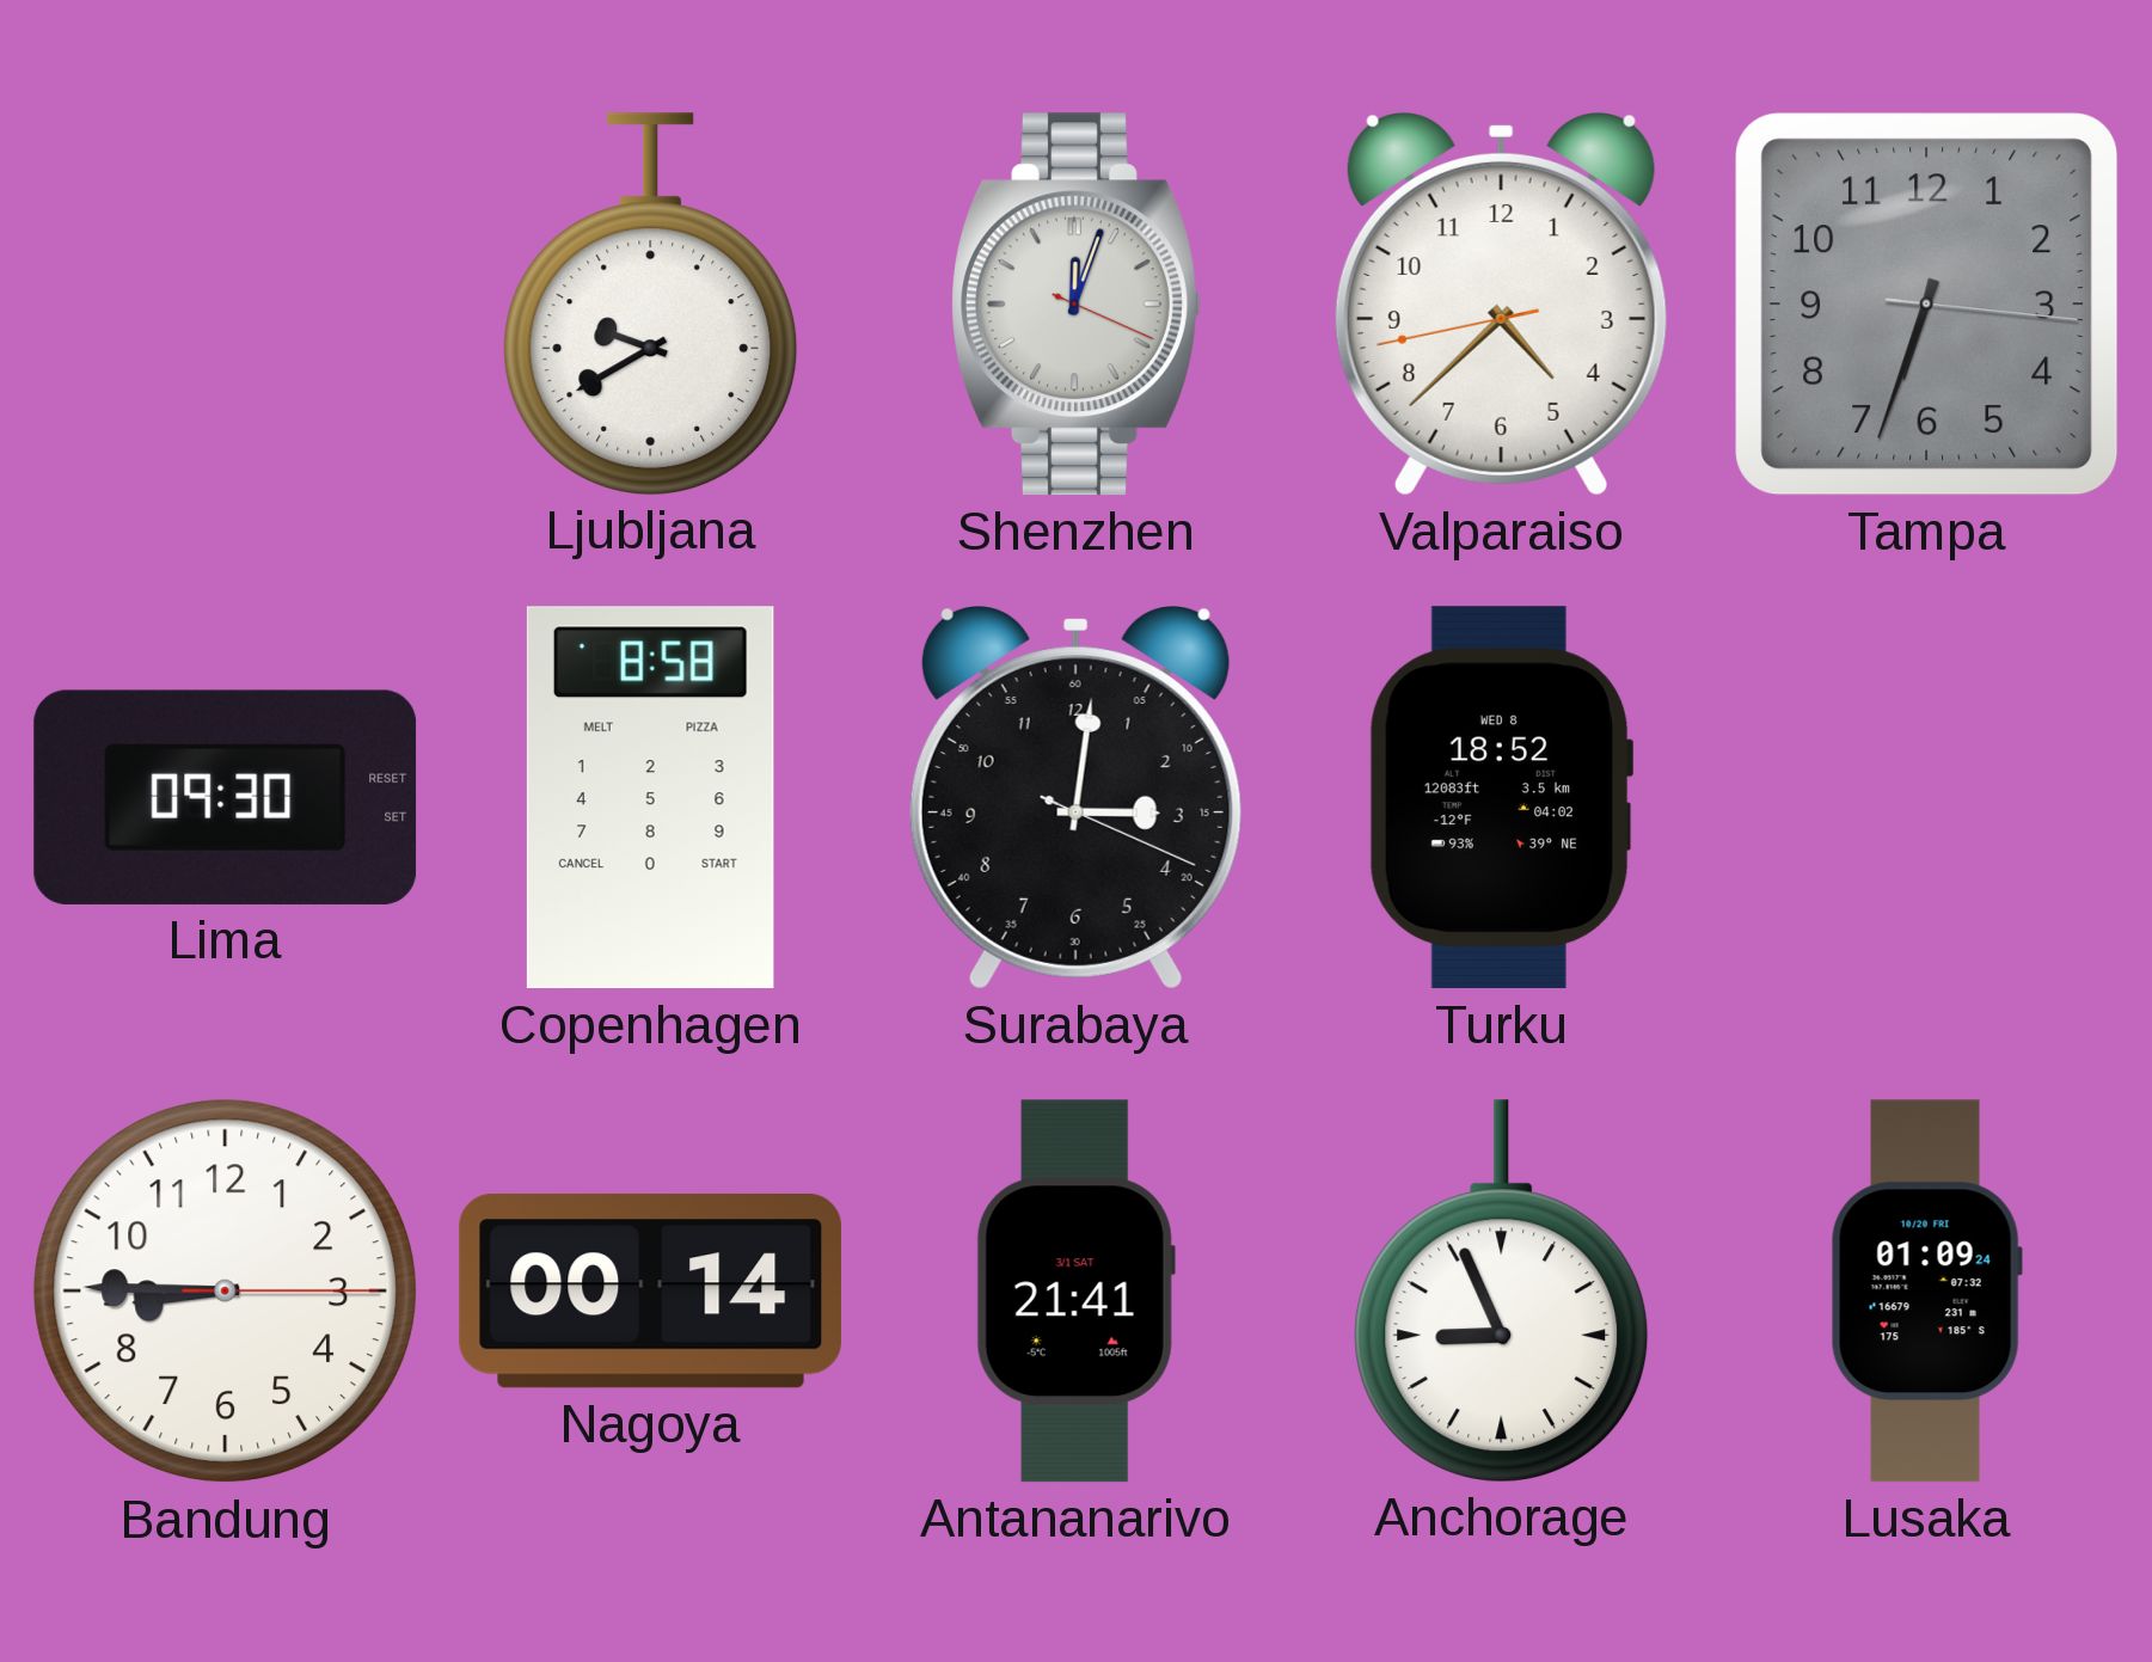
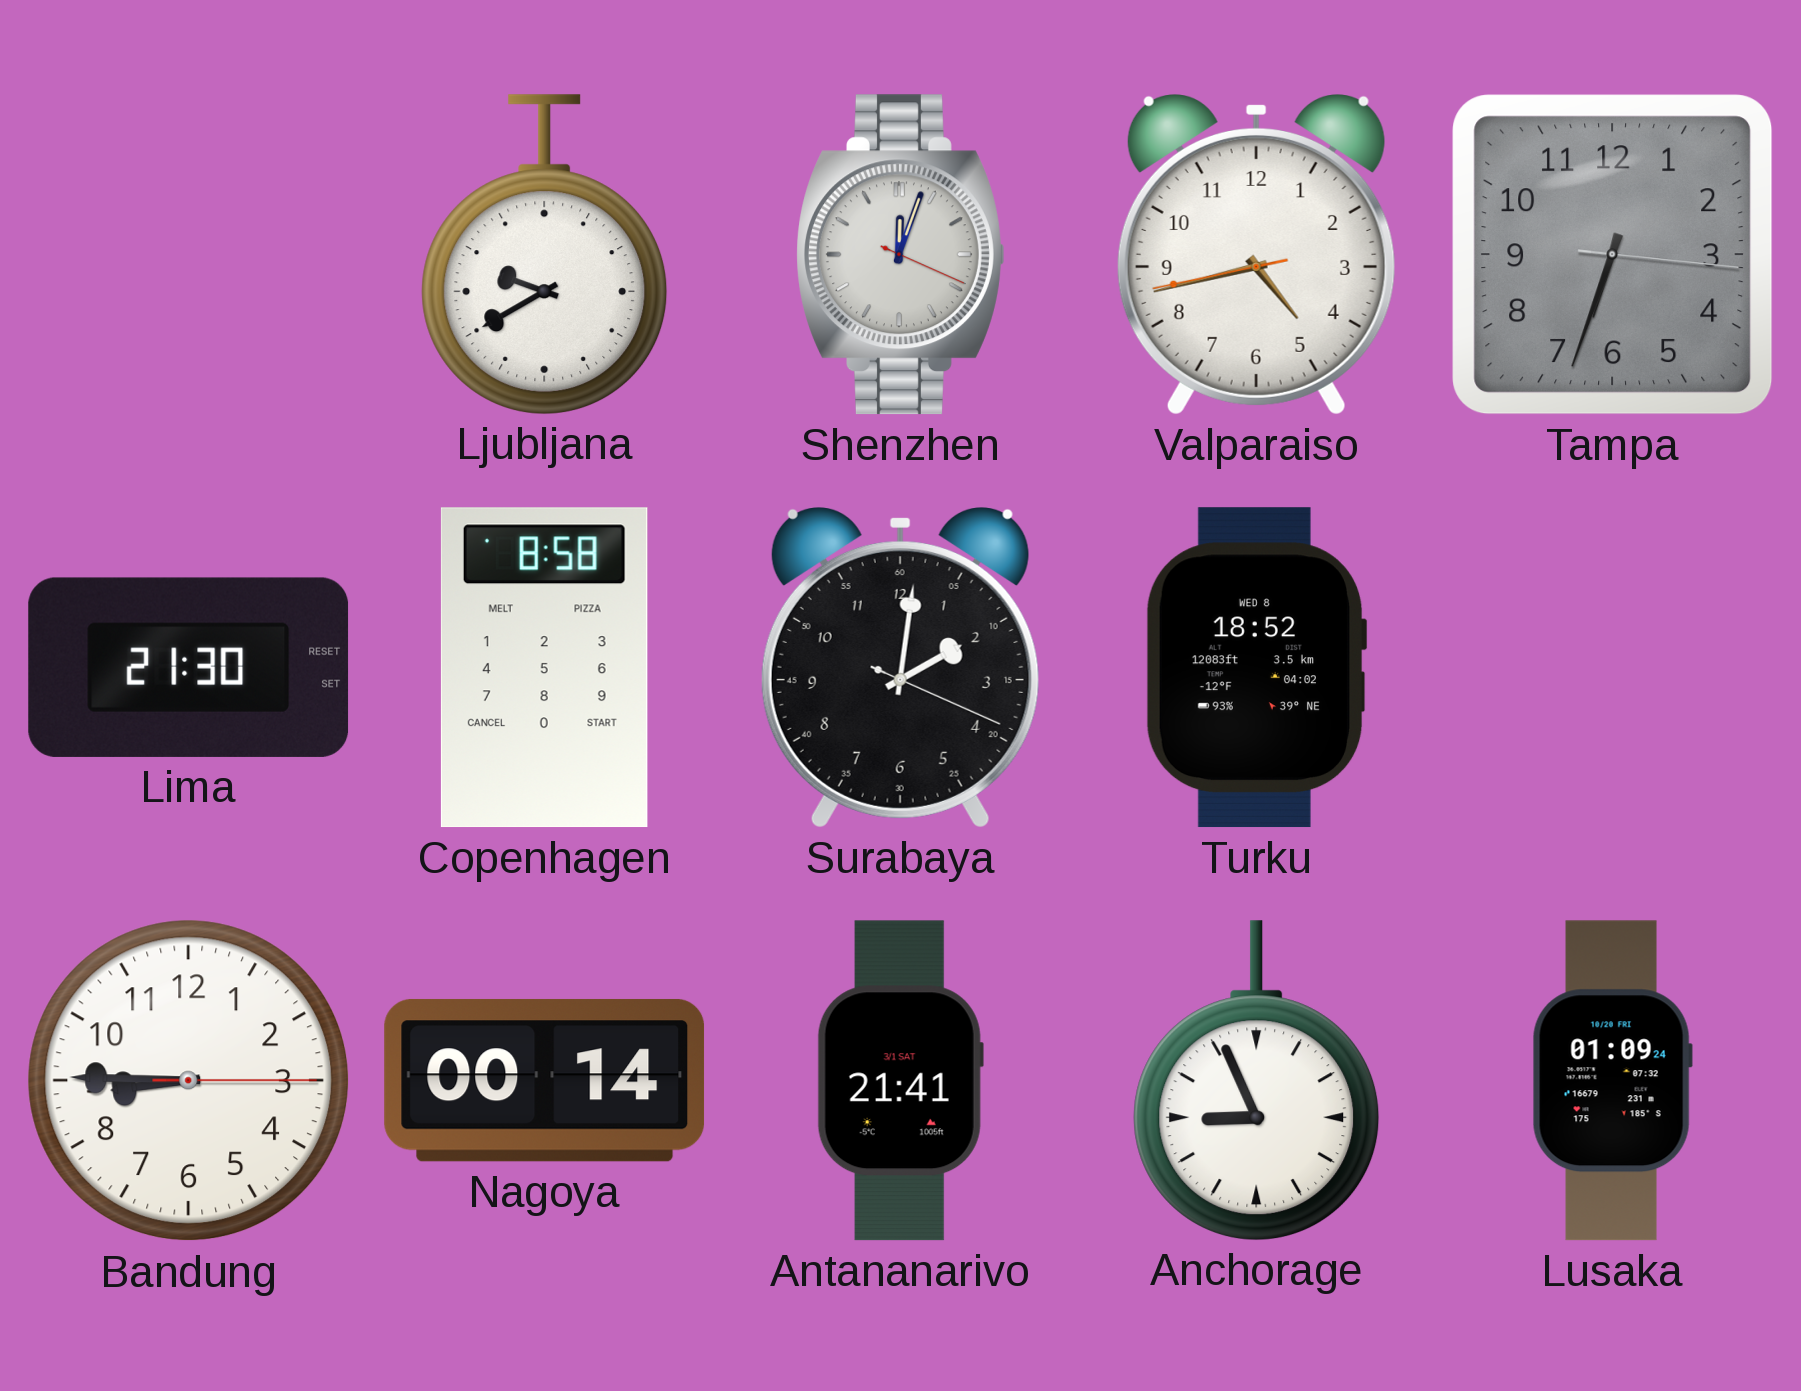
Valparaiso: 4:37 -> 4:42 (1256, 255)
Lima: 09:30 -> 21:30 (189, 667)
Surabaya: 3:01 -> 2:01 (900, 668)
